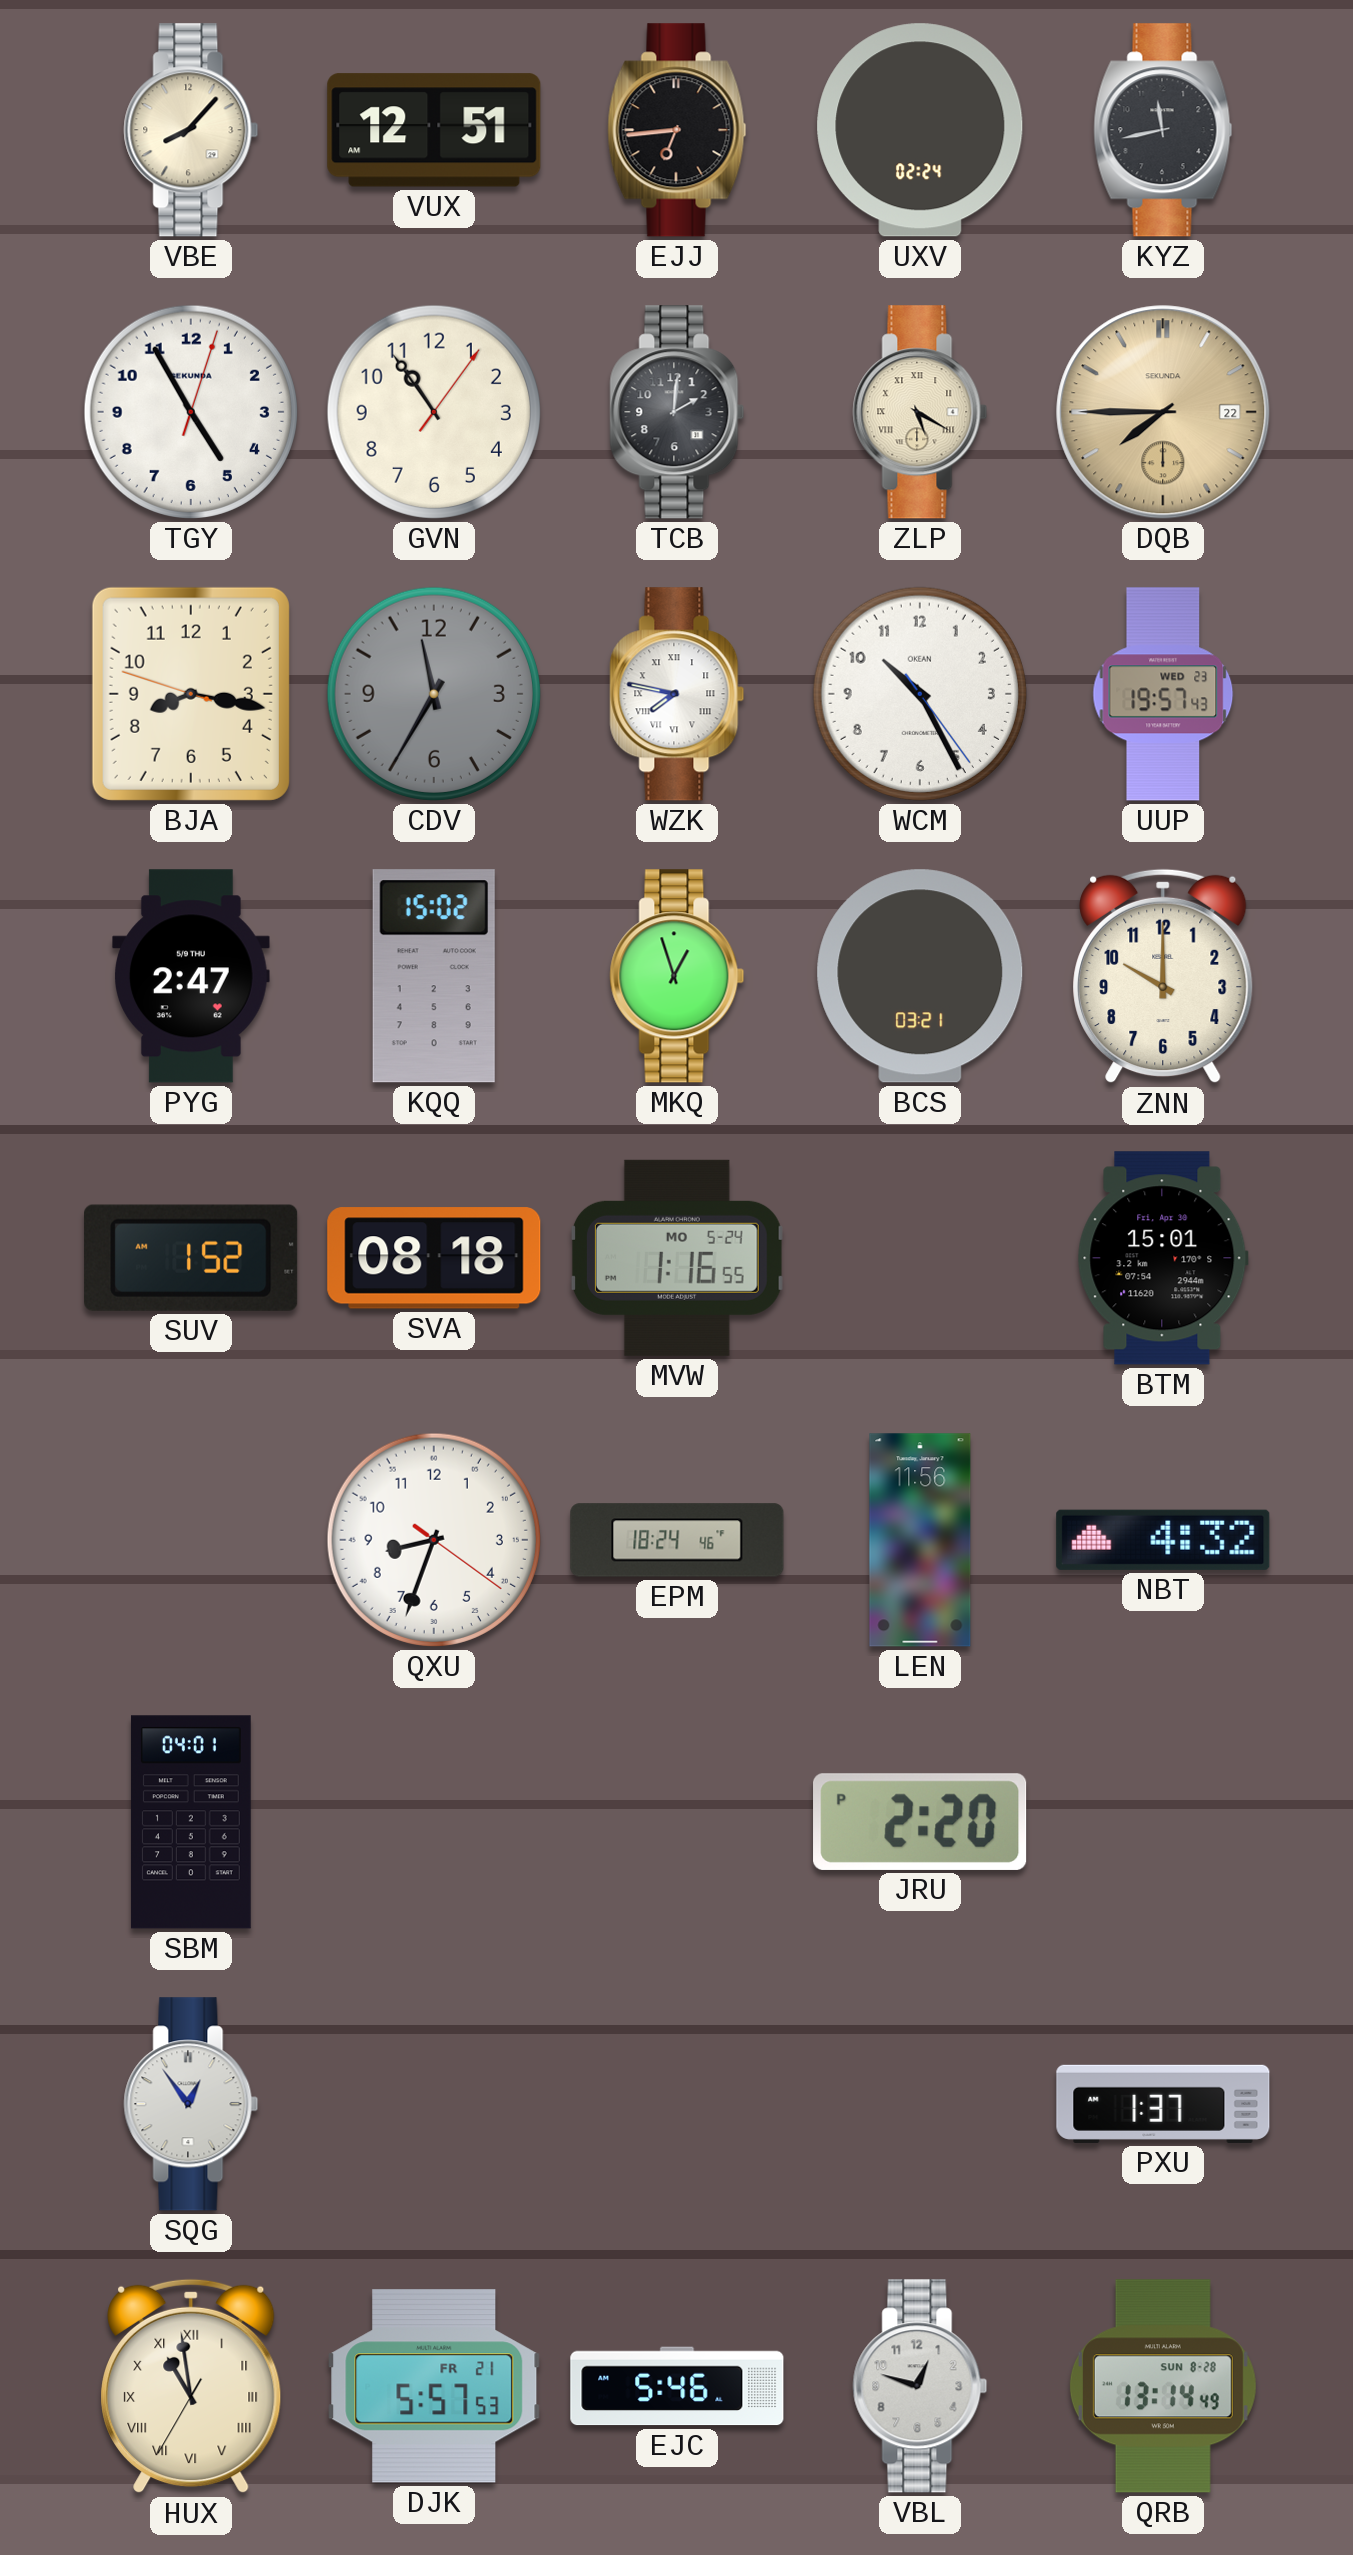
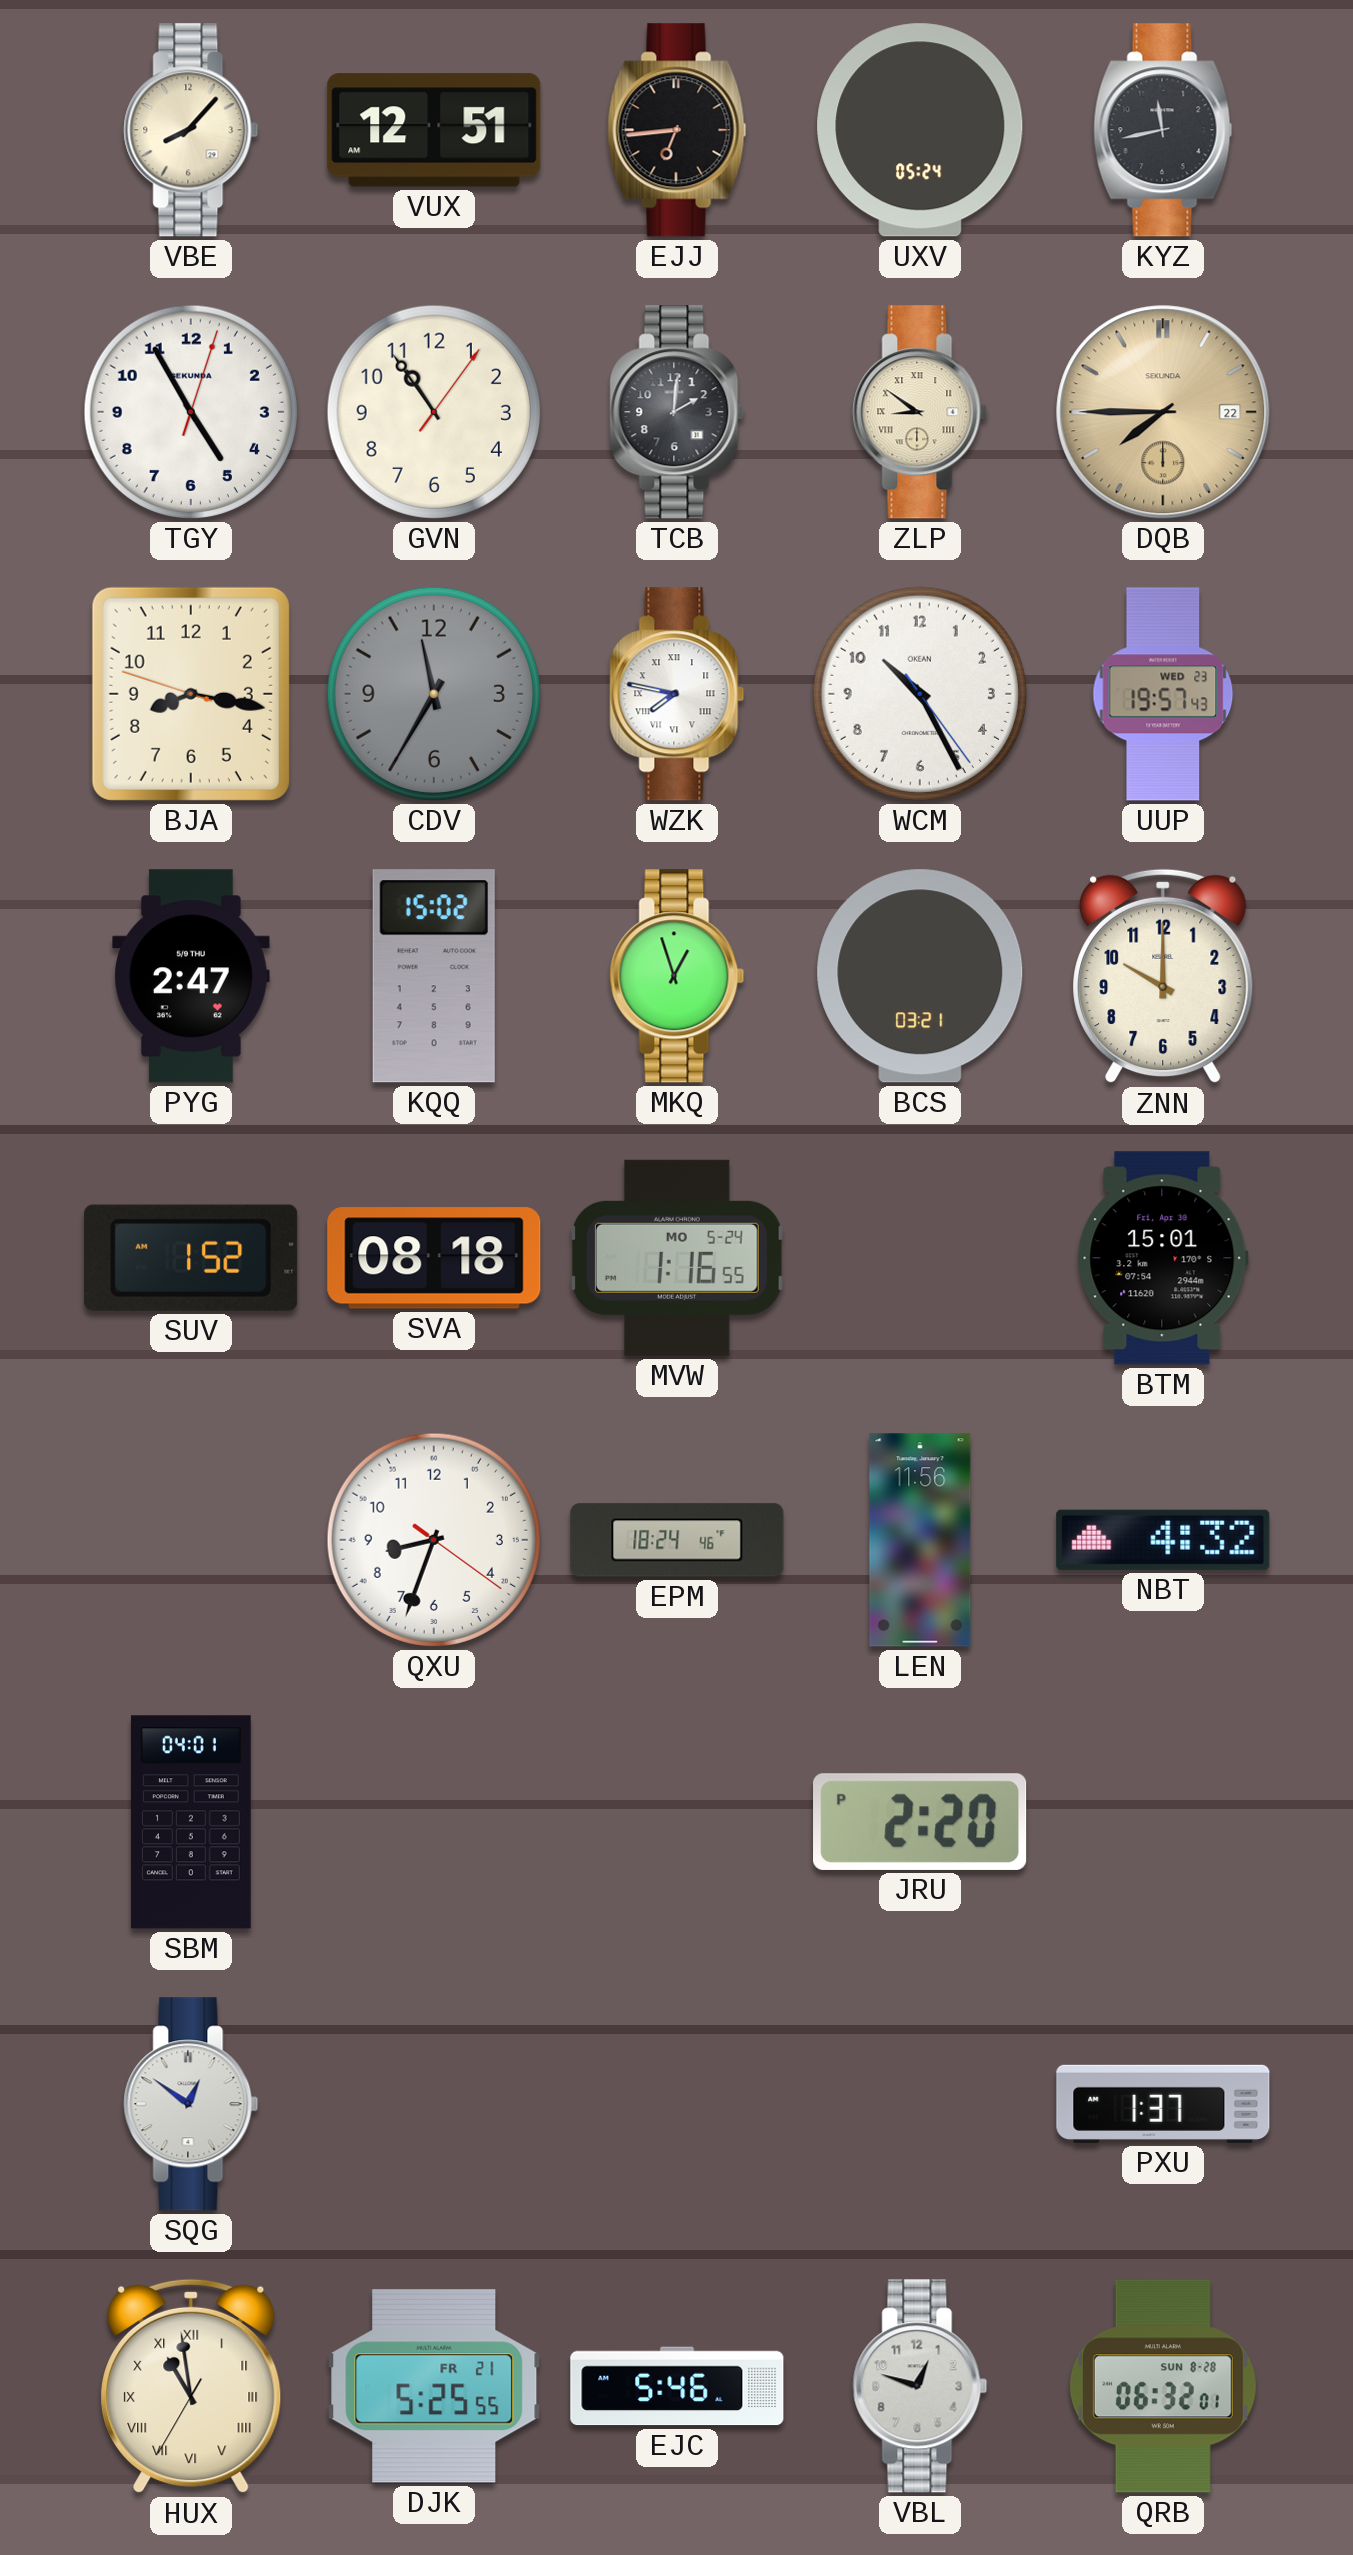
UXV: 02:24 -> 05:24 (920, 130)
ZLP: 5:20 -> 8:51 (920, 412)
SQG: 12:54 -> 12:51 (191, 2104)
DJK: 5:57 -> 5:25 (434, 2386)
QRB: 13:14 -> 06:32 (1163, 2386)
